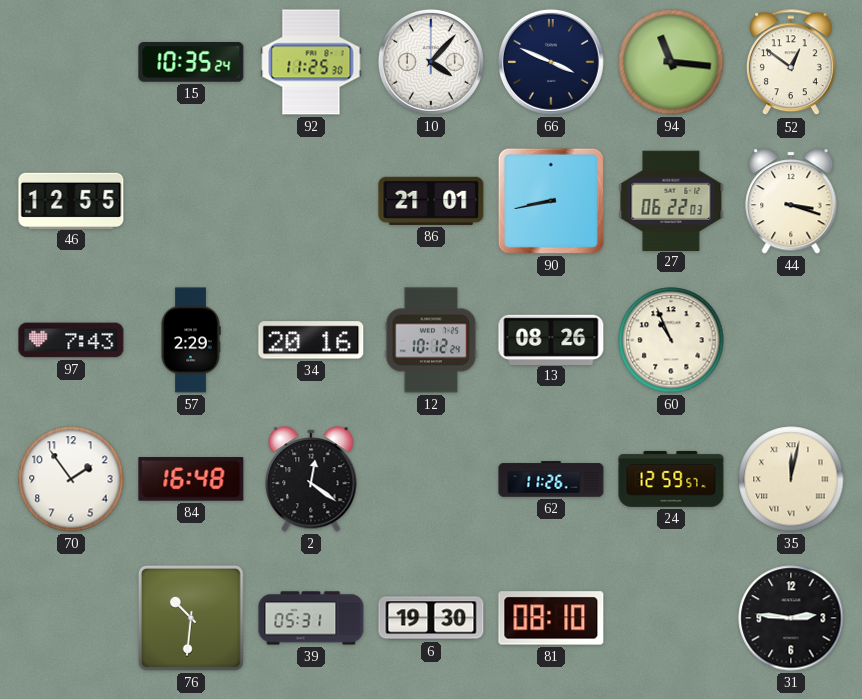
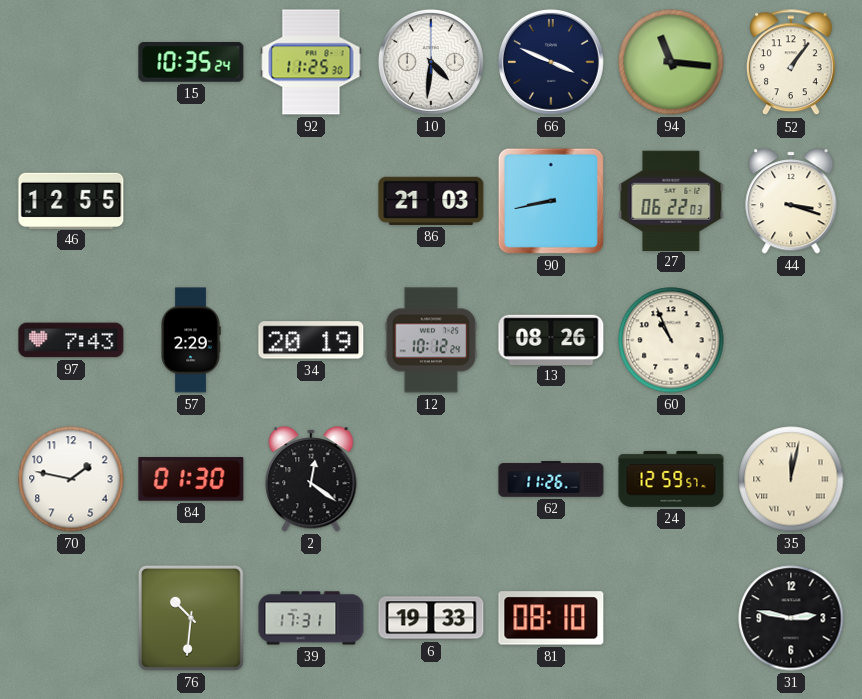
10: 4:07 -> 4:31 (431, 62)
52: 12:51 -> 1:06 (791, 63)
86: 21:01 -> 21:03 (431, 201)
34: 20:16 -> 20:19 (311, 340)
70: 1:54 -> 1:47 (71, 479)
84: 16:48 -> 01:30 (191, 479)
39: 05:31 -> 17:31 (311, 618)
6: 19:30 -> 19:33 (431, 618)
31: 2:46 -> 2:47 (791, 618)
